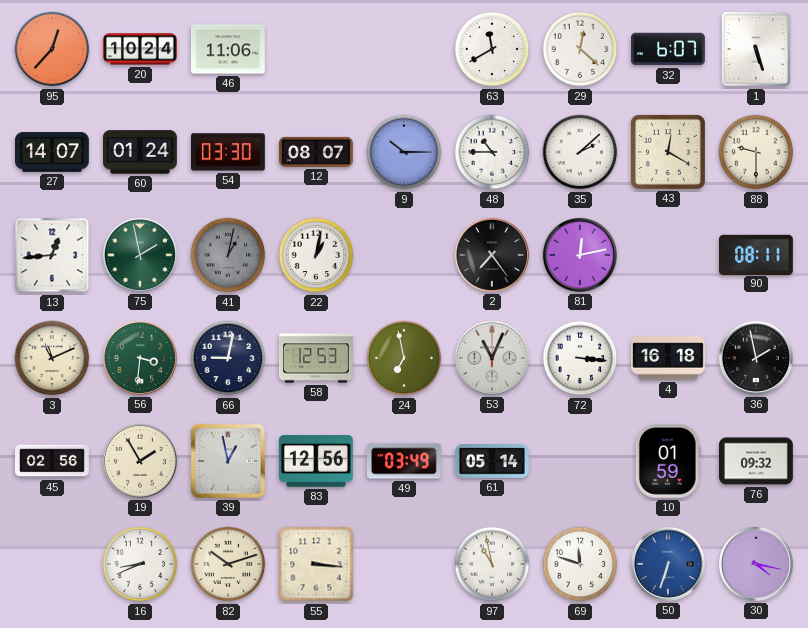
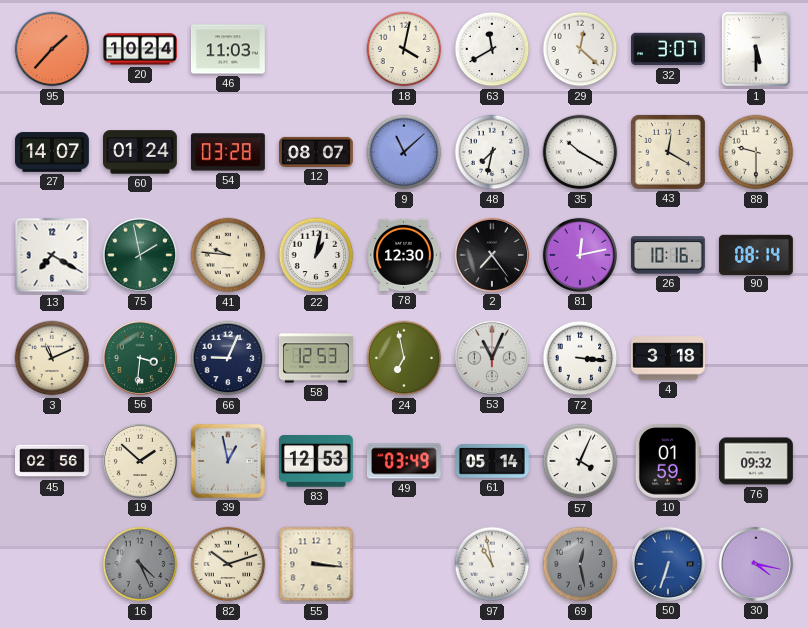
95: 12:37 -> 1:37 (52, 49)
46: 11:06 -> 11:03 (229, 49)
18: none -> 4:02 (404, 49)
32: 6:07 -> 3:07 (669, 49)
1: 5:27 -> 5:30 (756, 49)
54: 03:30 -> 03:28 (228, 152)
9: 10:15 -> 11:08 (404, 152)
48: 10:45 -> 7:32 (492, 152)
35: 2:08 -> 10:20 (580, 152)
13: 12:44 -> 7:20 (52, 255)
41: 1:02 -> 9:46 (228, 255)
41 dial: grey -> cream (228, 255)
78: none -> 12:30 (404, 255)
26: none -> 10:16 (668, 255)
90: 08:11 -> 08:14 (756, 254)
66: 9:02 -> 9:04 (228, 358)
4: 16:18 -> 3:18 (669, 358)
36: 1:58 -> none (756, 358)
19: 1:55 -> 1:52 (140, 461)
83: 12:56 -> 12:53 (316, 461)
57: none -> 4:04 (580, 461)
16: 8:41 -> 4:26 (140, 564)
16 dial: white -> grey (140, 564)
69: 11:48 -> 12:28 (580, 564)
69 dial: white -> grey (580, 564)
